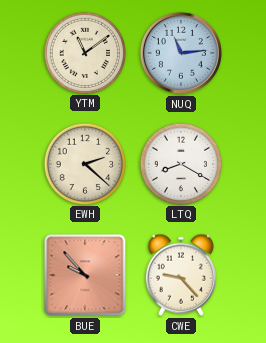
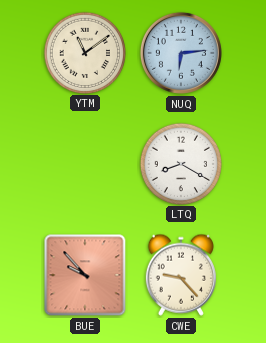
NUQ: 11:14 -> 6:14 (181, 53)
EWH: 2:22 -> none (84, 163)
